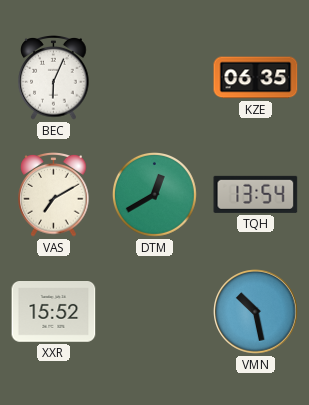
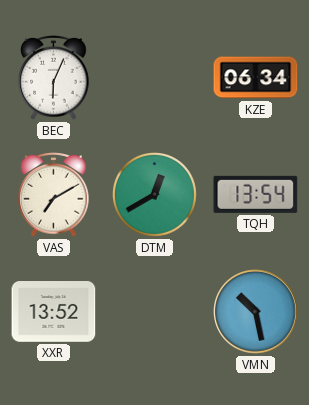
KZE: 06:35 -> 06:34 (256, 78)
XXR: 15:52 -> 13:52 (54, 312)
